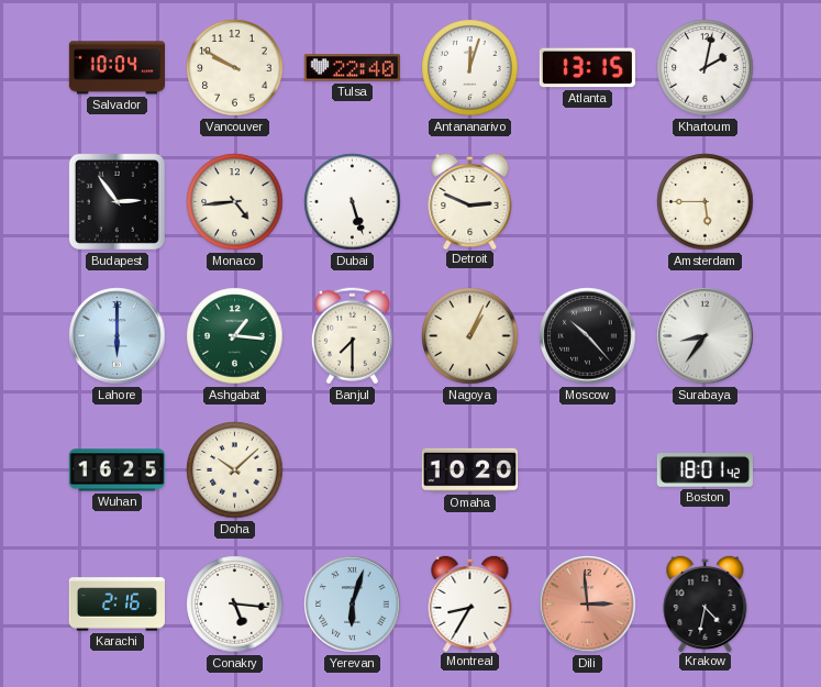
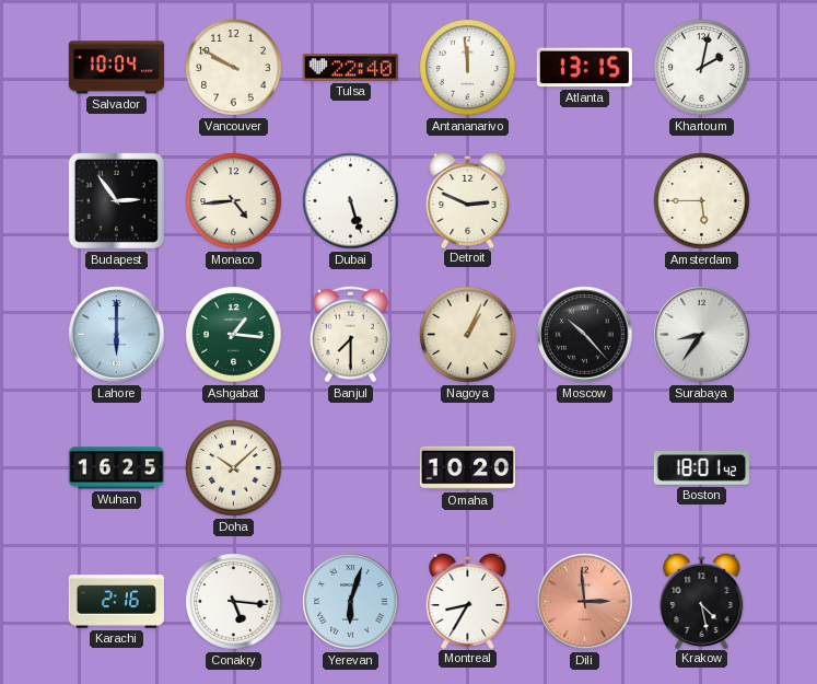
Antananarivo: 12:03 -> 11:59 (468, 68)
Krakow: 4:32 -> 4:28 (702, 600)
